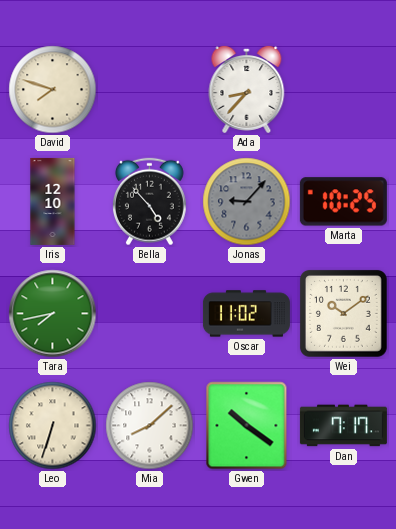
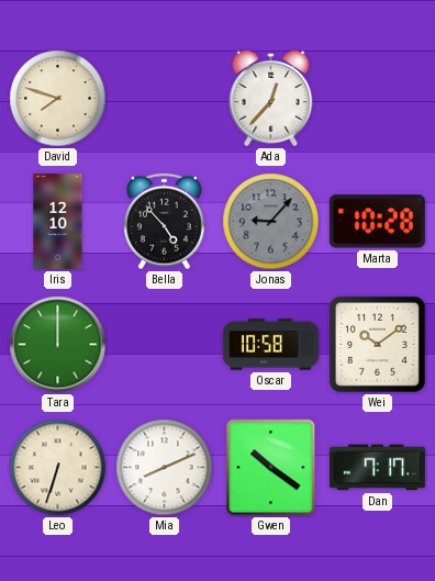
Ada: 8:37 -> 12:37 (271, 98)
Marta: 10:25 -> 10:28 (377, 222)
Tara: 7:43 -> 12:00 (58, 345)
Oscar: 11:02 -> 10:58 (270, 345)
Mia: 8:08 -> 8:11 (165, 468)
